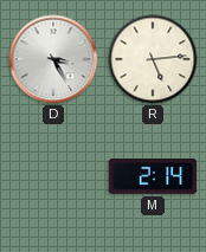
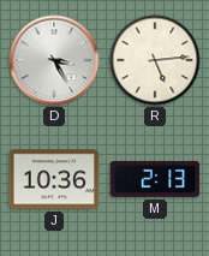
J: none -> 10:36 (54, 179)
M: 2:14 -> 2:13 (155, 180)
